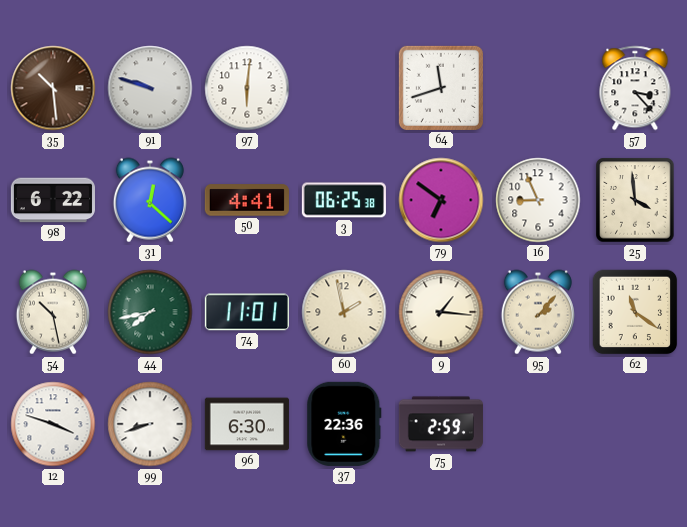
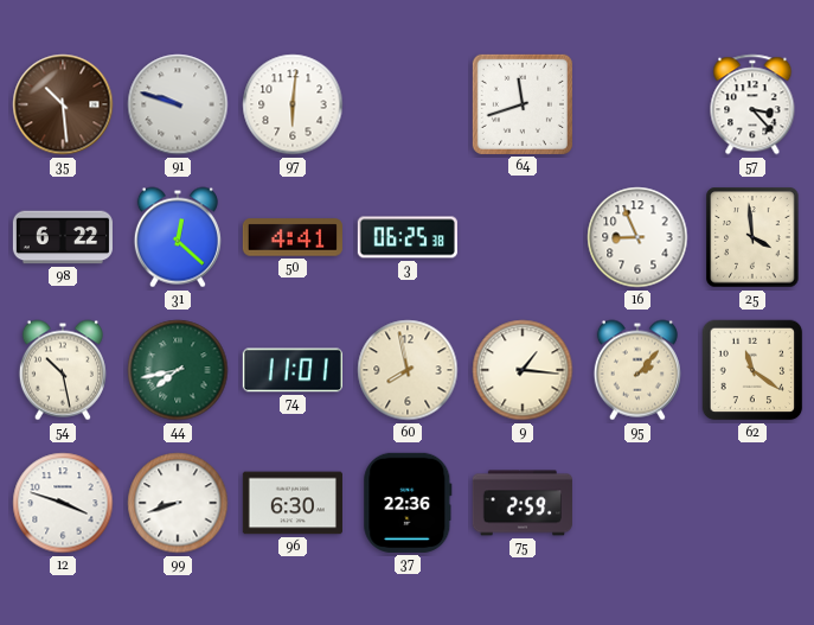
79: 6:51 -> none (441, 200)
60: 1:58 -> 7:58 (408, 370)
